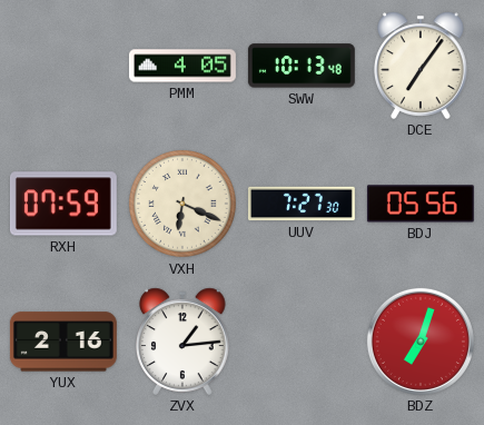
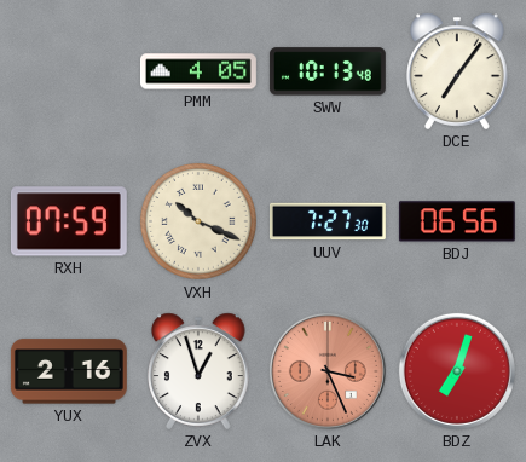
VXH: 6:19 -> 10:19 (198, 221)
BDJ: 05:56 -> 06:56 (457, 221)
ZVX: 1:14 -> 12:57 (198, 371)
LAK: none -> 3:26 (328, 371)
